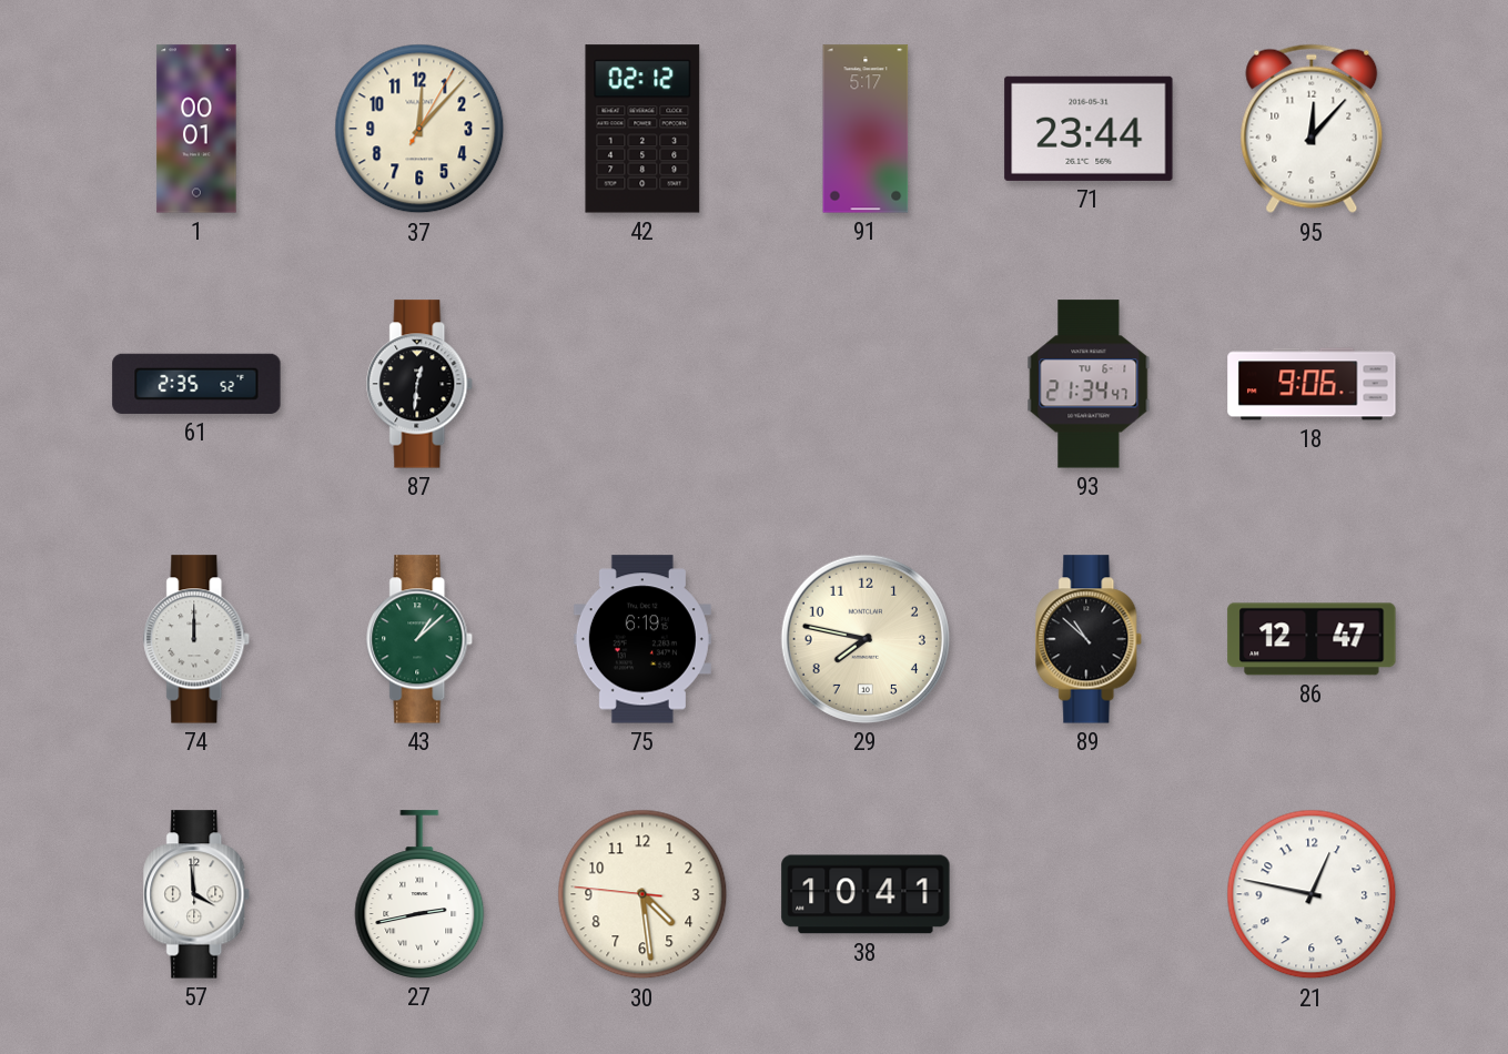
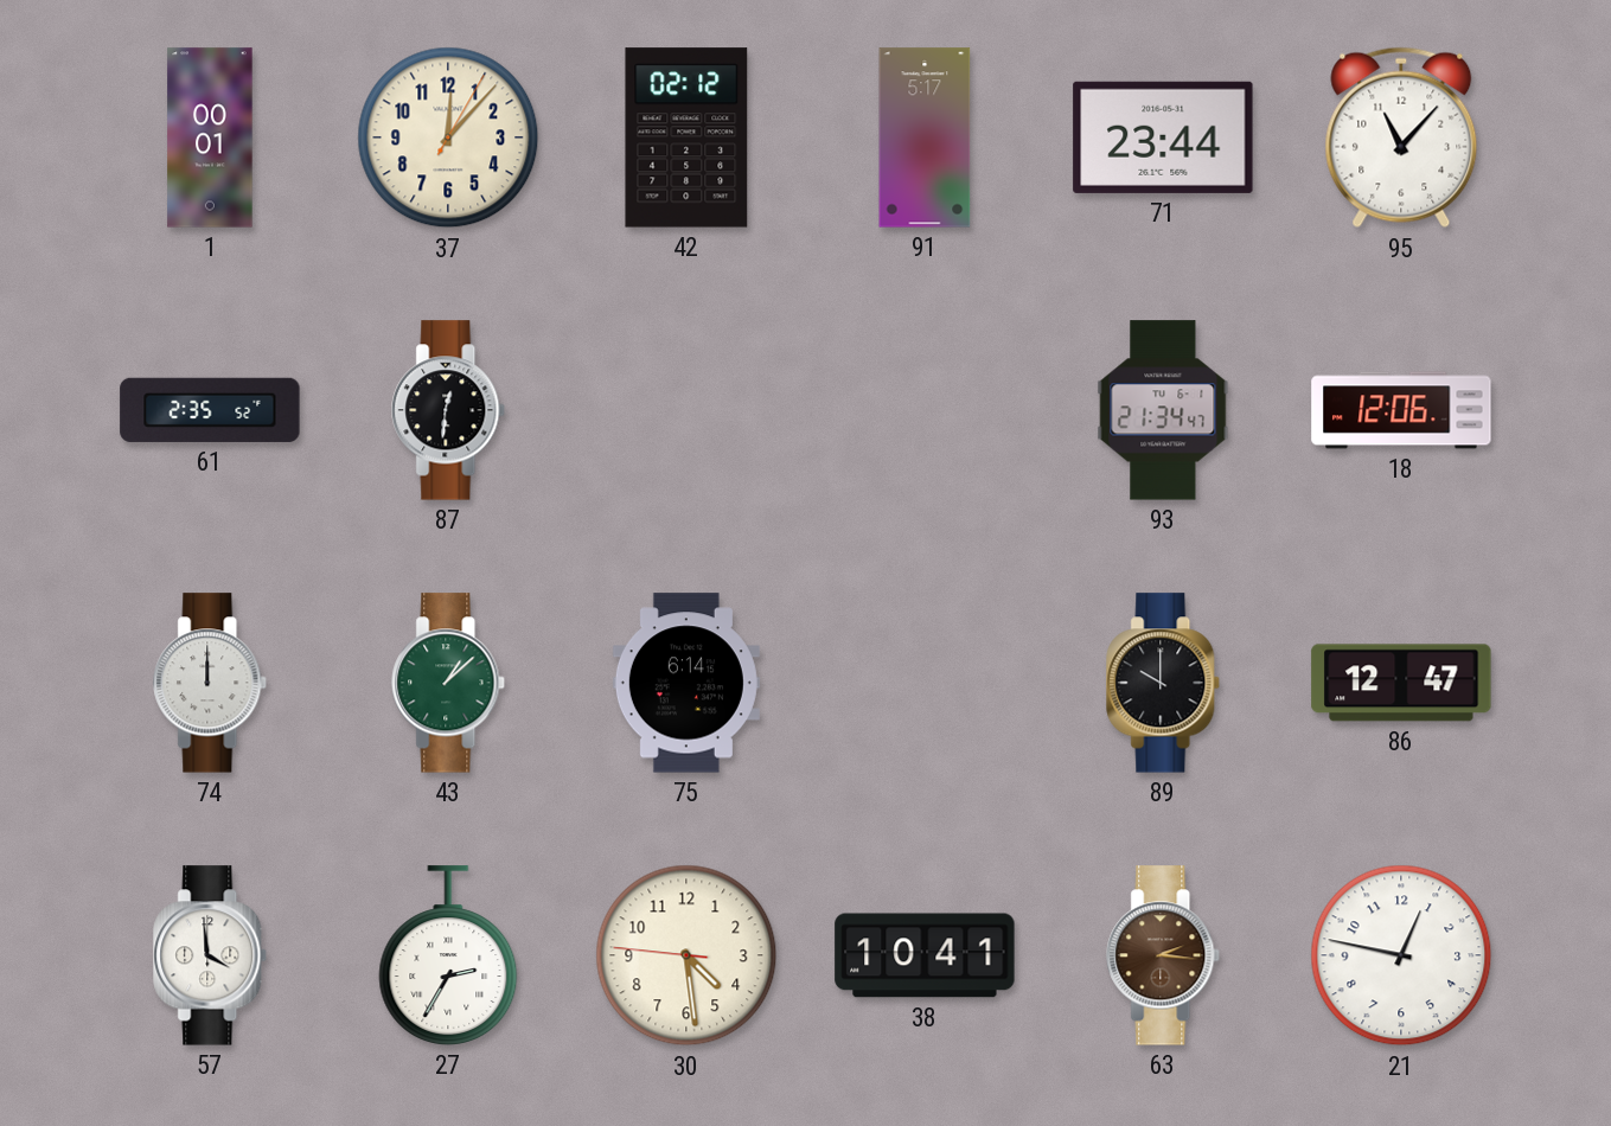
95: 12:07 -> 11:07 (1401, 137)
18: 9:06 -> 12:06 (1401, 410)
75: 6:19 -> 6:14 (686, 683)
29: 7:47 -> none (866, 639)
89: 10:52 -> 10:00 (1164, 683)
27: 2:43 -> 2:35 (448, 955)
63: none -> 2:16 (1164, 955)
